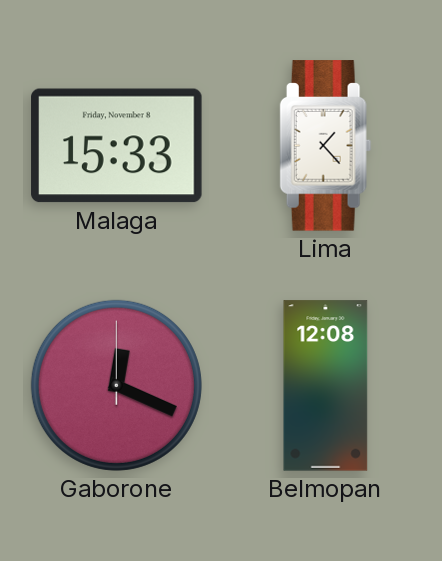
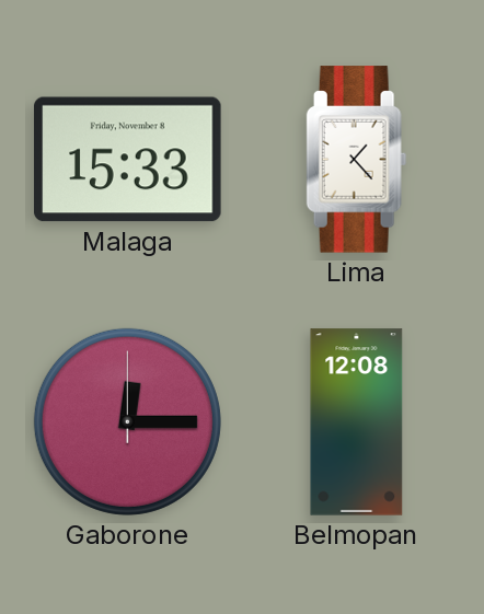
Gaborone: 12:19 -> 12:15 (127, 421)
